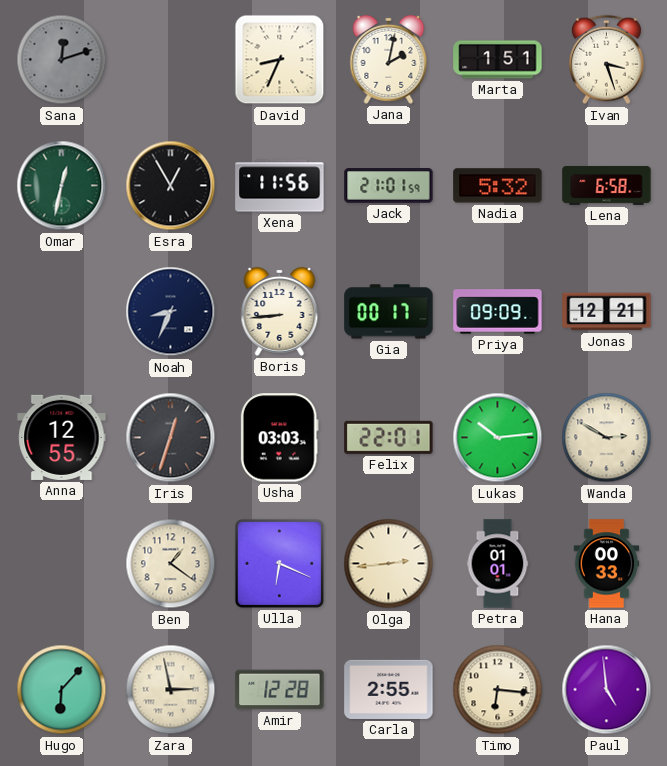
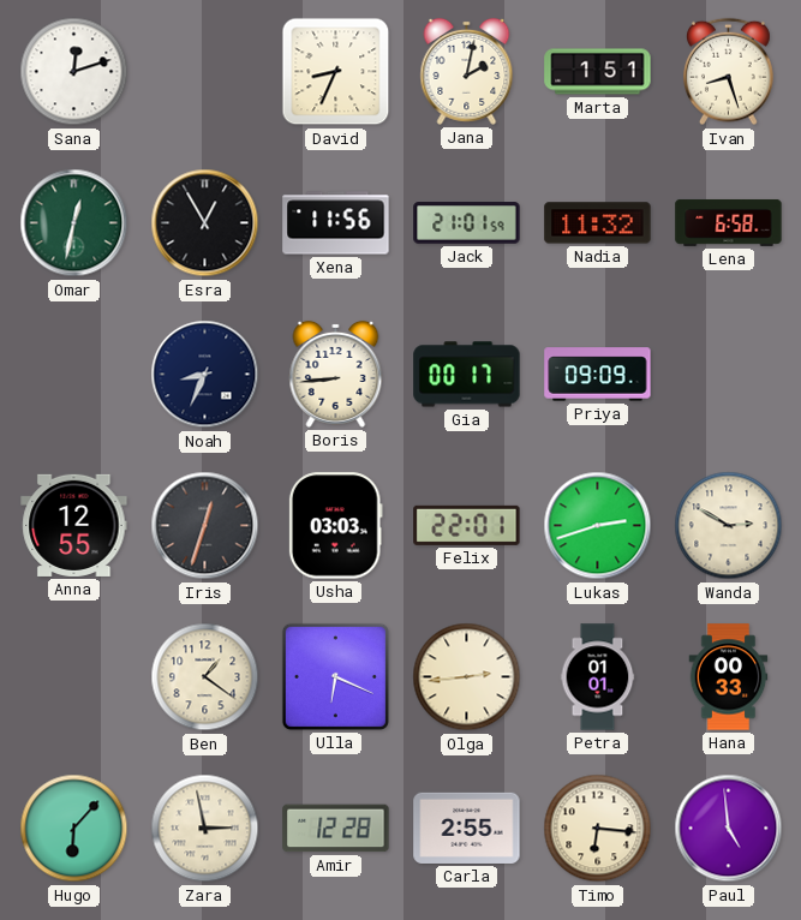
Sana dial: grey -> white (74, 72)
Ivan: 3:27 -> 8:27 (729, 72)
Nadia: 5:32 -> 11:32 (598, 223)
Jonas: 12:21 -> none (607, 312)
Lukas: 10:14 -> 2:42 (598, 526)
